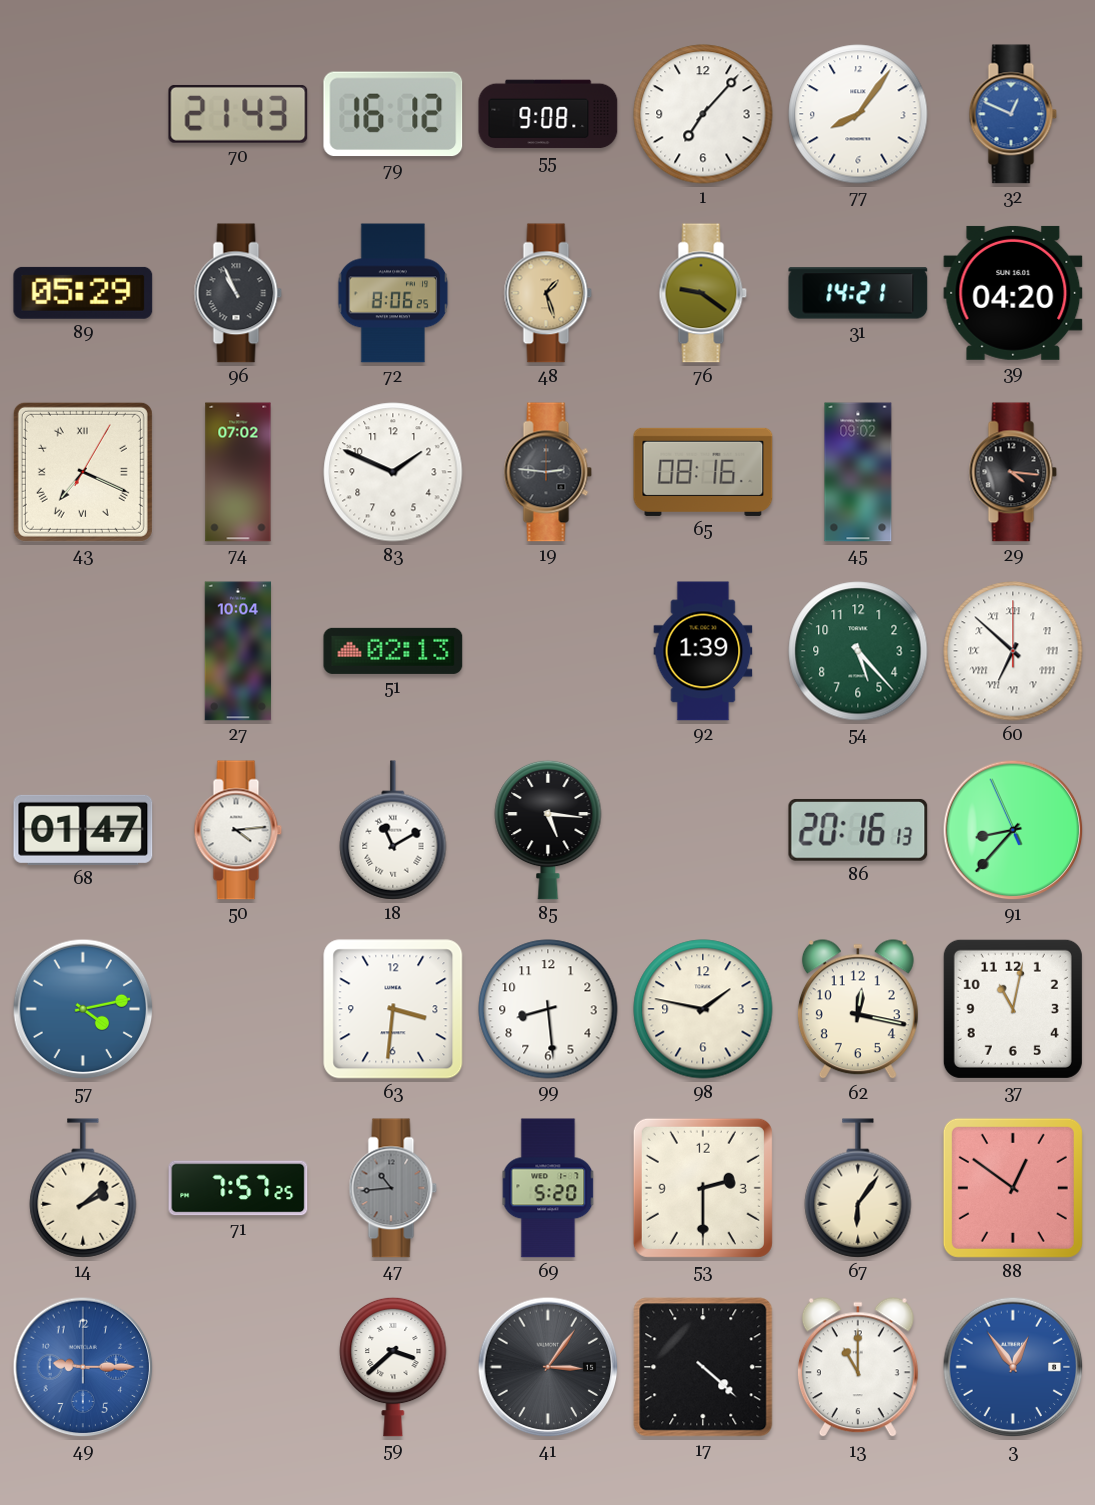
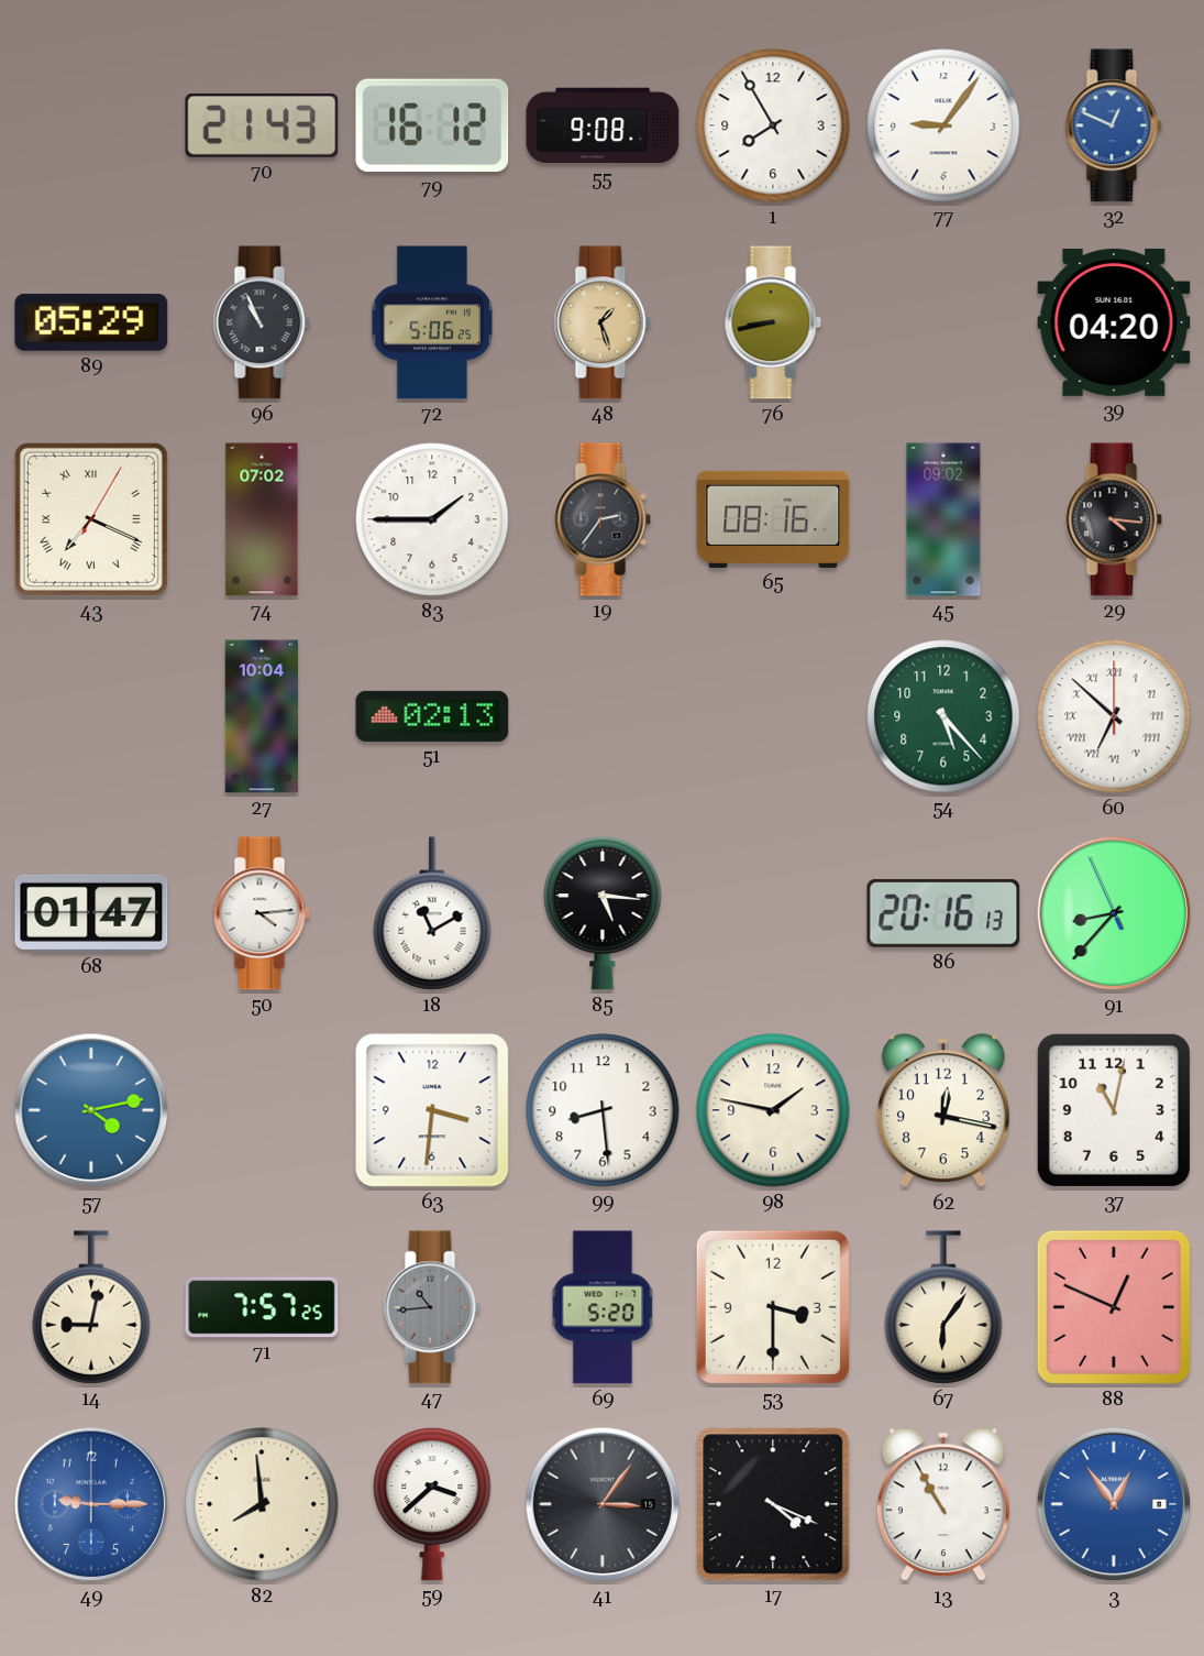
1: 7:07 -> 7:55 (773, 125)
77: 8:06 -> 9:06 (943, 125)
72: 8:06 -> 5:06 (432, 322)
76: 9:21 -> 8:43 (773, 322)
31: 14:21 -> none (858, 293)
83: 1:49 -> 1:45 (432, 519)
19: 2:46 -> 2:36 (603, 519)
92: 1:39 -> none (703, 651)
14: 2:08 -> 9:02 (91, 1307)
53: 2:30 -> 3:30 (773, 1307)
88: 12:51 -> 12:49 (1114, 1307)
82: none -> 7:59 (262, 1504)
17: 4:22 -> 4:19 (773, 1504)
13: 11:00 -> 10:55 (943, 1505)
